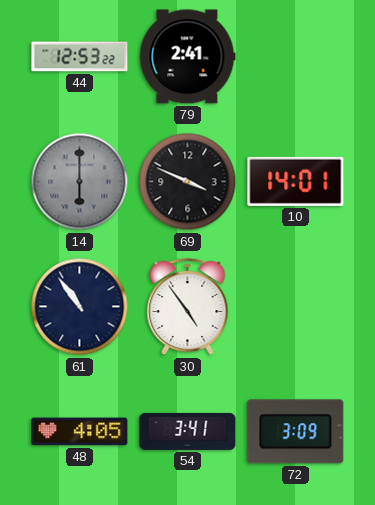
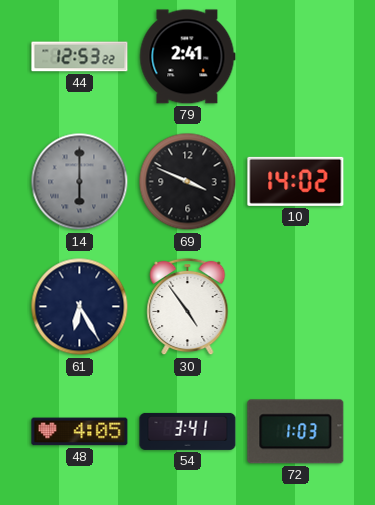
10: 14:01 -> 14:02 (296, 181)
61: 10:54 -> 6:25 (80, 307)
72: 3:09 -> 1:03 (296, 432)
